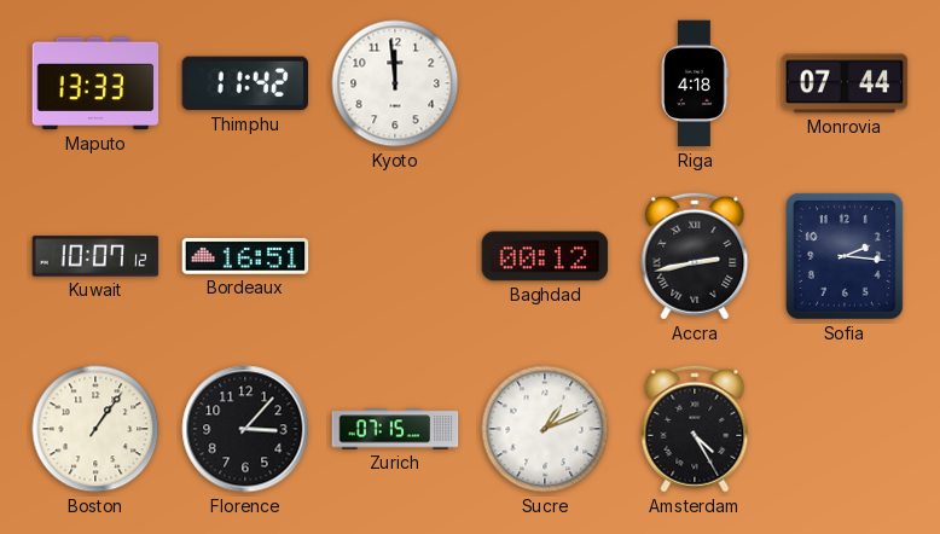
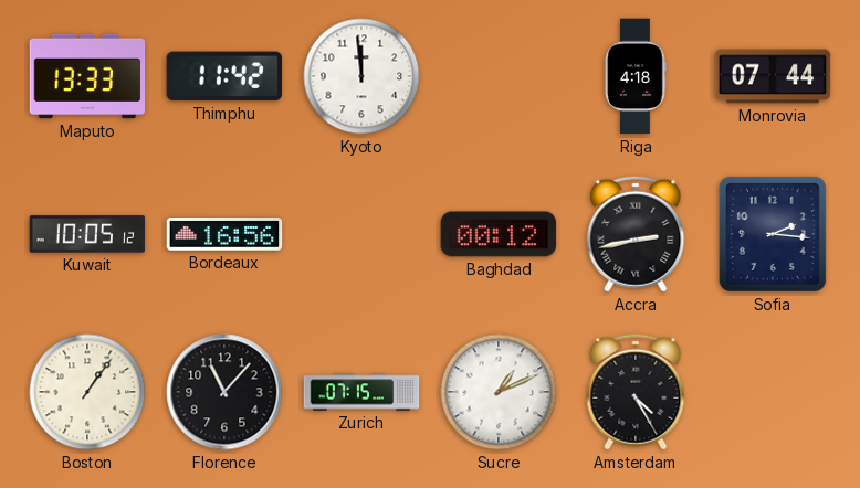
Kuwait: 10:07 -> 10:05 (87, 234)
Bordeaux: 16:51 -> 16:56 (224, 234)
Florence: 3:07 -> 11:07 (224, 392)
